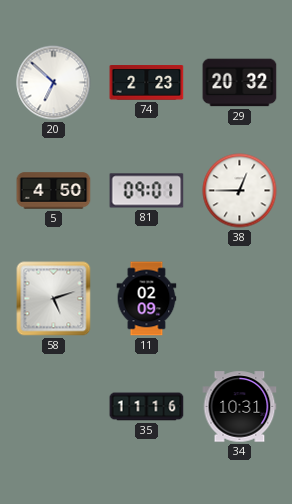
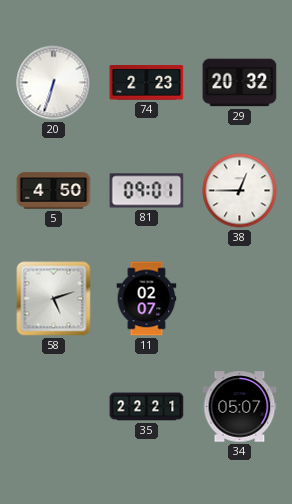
20: 6:52 -> 6:33 (54, 83)
11: 02:09 -> 02:07 (147, 299)
35: 11:16 -> 22:21 (147, 407)
34: 10:31 -> 05:07 (240, 407)
